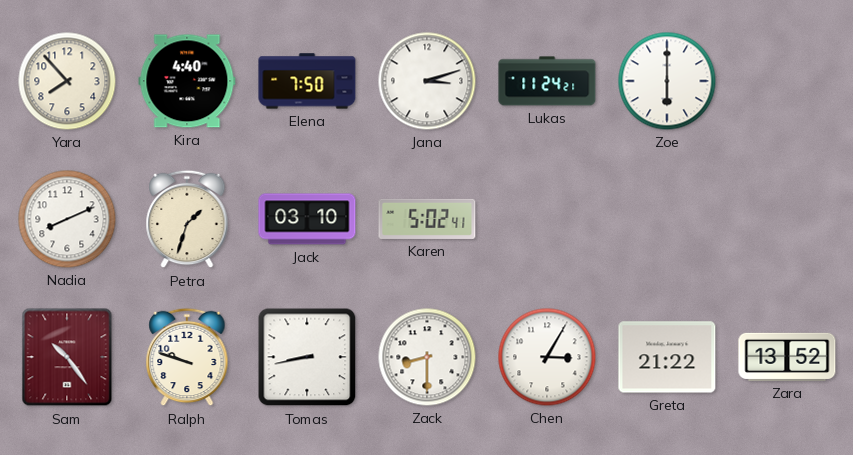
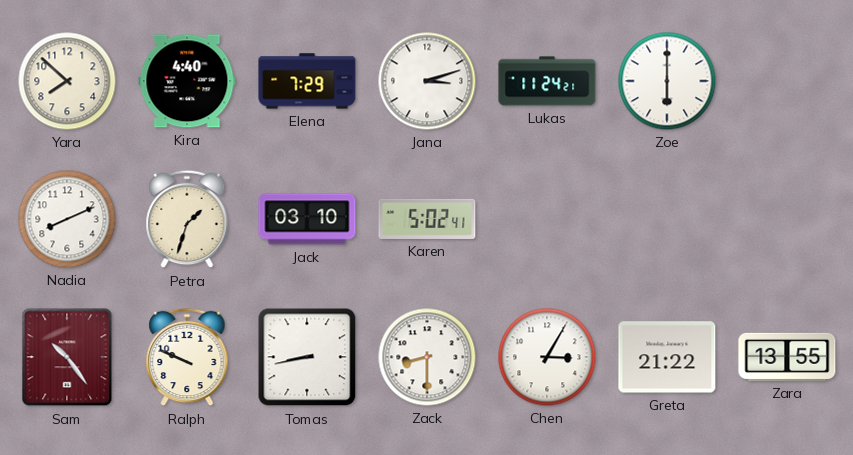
Yara: 7:53 -> 7:52 (67, 81)
Elena: 7:50 -> 7:29 (307, 81)
Ralph: 9:48 -> 9:49 (187, 357)
Zara: 13:52 -> 13:55 (787, 357)
